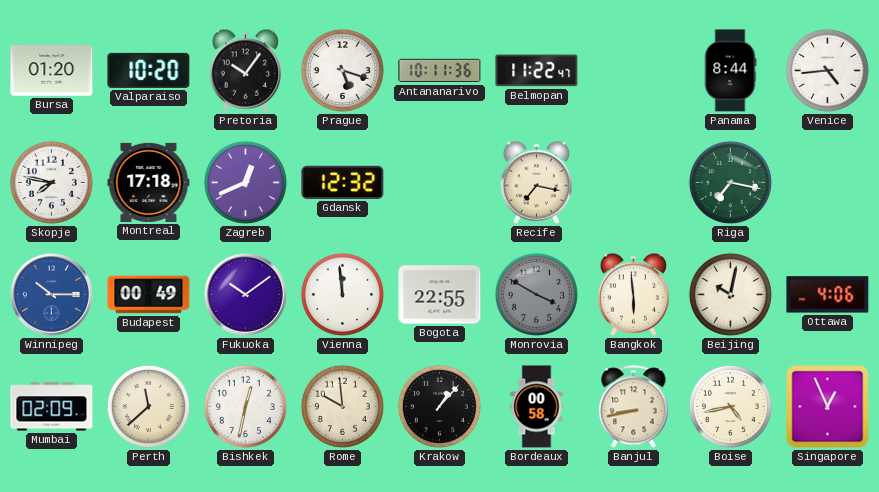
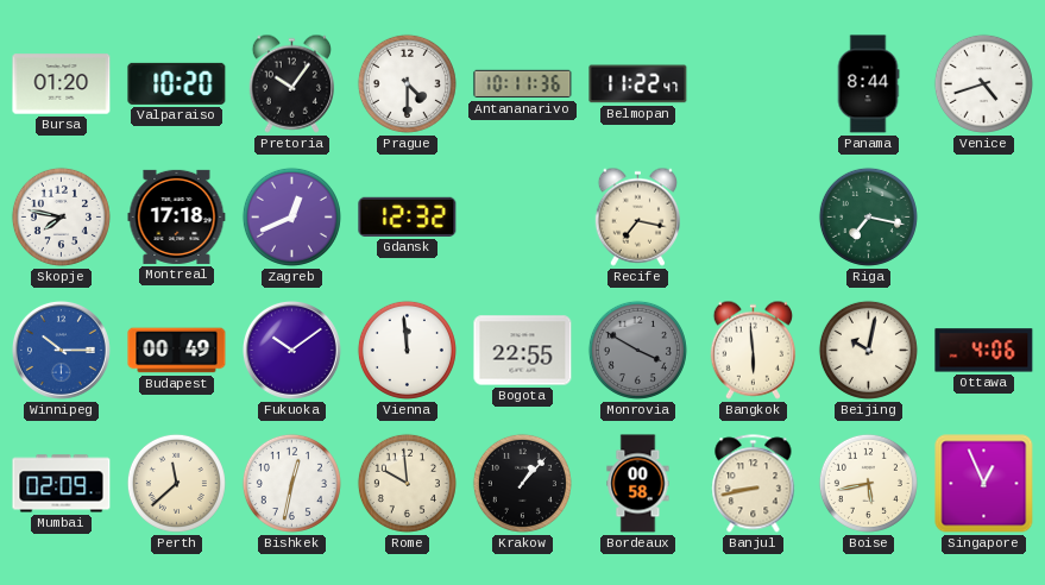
Prague: 5:18 -> 4:30 (407, 83)
Venice: 4:44 -> 4:42 (983, 83)
Boise: 4:43 -> 5:43 (868, 483)
